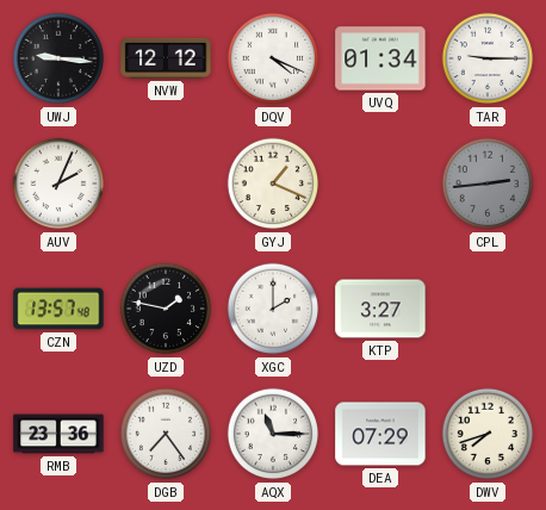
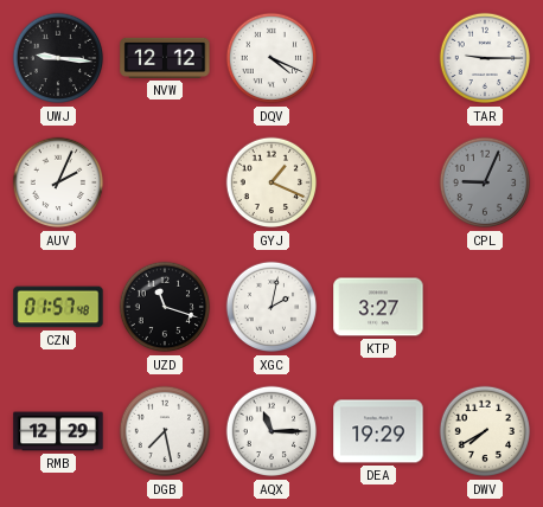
UVQ: 01:34 -> none (380, 58)
CPL: 2:44 -> 9:04 (485, 182)
CZN: 13:57 -> 01:57 (58, 307)
UZD: 1:47 -> 11:18 (165, 307)
XGC: 2:00 -> 2:02 (271, 307)
RMB: 23:36 -> 12:29 (58, 431)
DGB: 7:24 -> 7:28 (165, 431)
DEA: 07:29 -> 19:29 (378, 431)
DWV: 7:42 -> 7:40 (485, 431)
